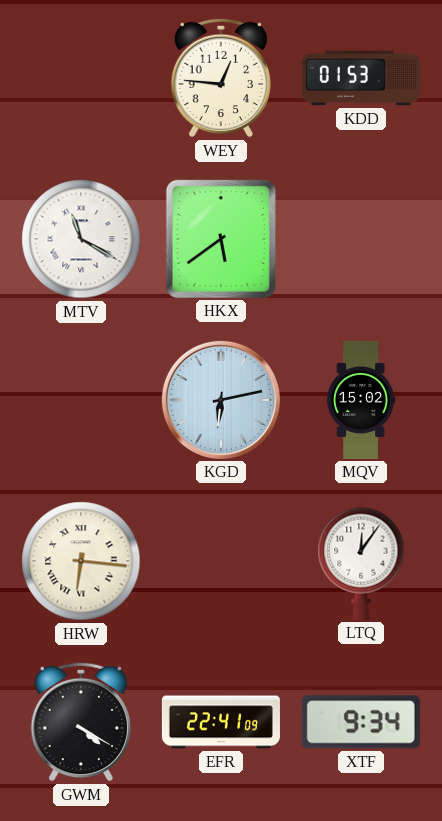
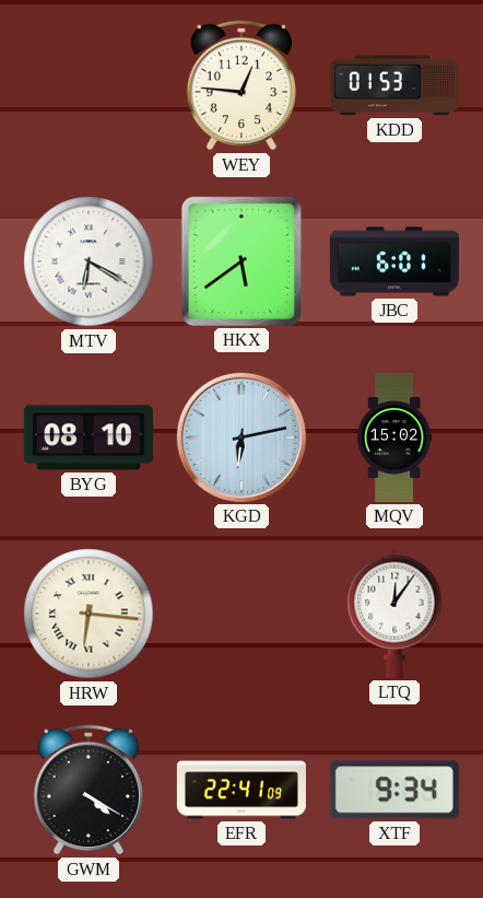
MTV: 11:20 -> 6:20 (89, 261)
JBC: none -> 6:01 (394, 261)
BYG: none -> 08:10 (89, 438)
